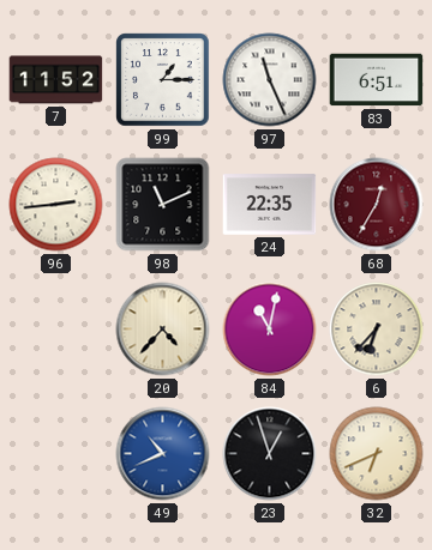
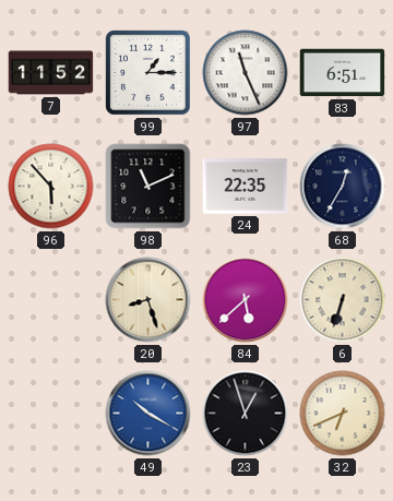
96: 2:44 -> 5:53 (51, 187)
68 dial: burgundy -> navy (343, 187)
20: 4:37 -> 8:27 (148, 300)
84: 11:02 -> 5:38 (246, 300)
6: 6:37 -> 6:33 (343, 300)
49: 10:41 -> 10:20 (148, 414)
